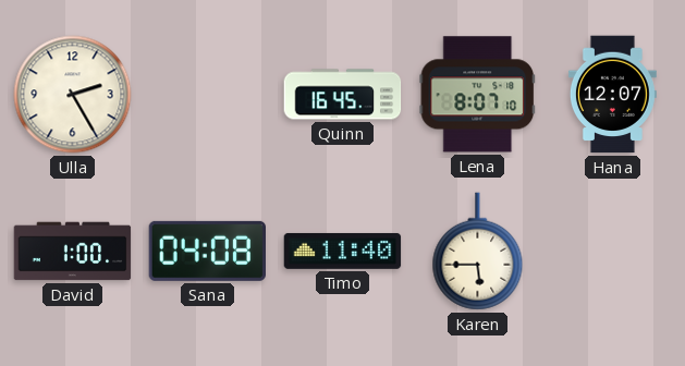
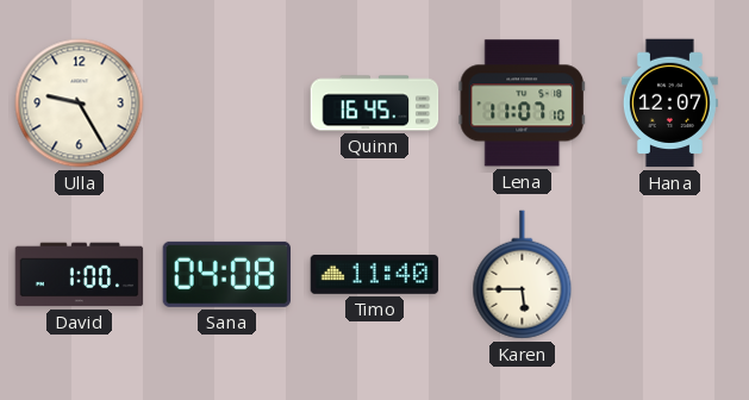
Ulla: 2:25 -> 9:25 (80, 104)
Lena: 8:07 -> 11:07 (523, 104)
